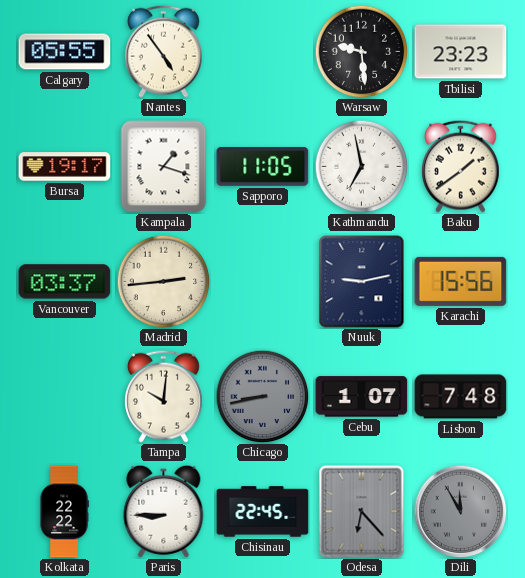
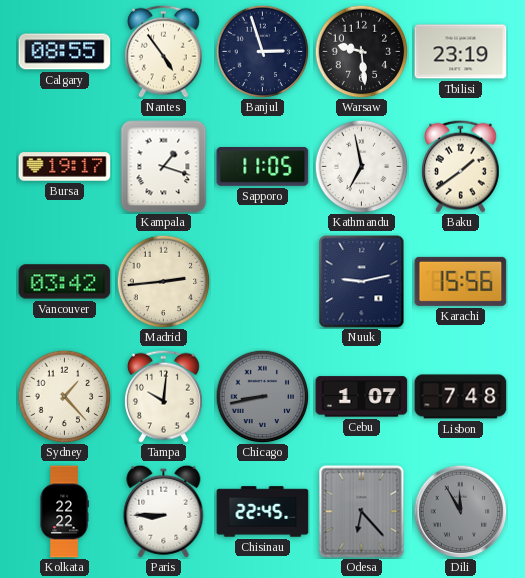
Calgary: 05:55 -> 08:55 (65, 52)
Banjul: none -> 2:57 (262, 51)
Tbilisi: 23:23 -> 23:19 (461, 52)
Vancouver: 03:37 -> 03:42 (65, 282)
Sydney: none -> 1:23 (64, 396)
